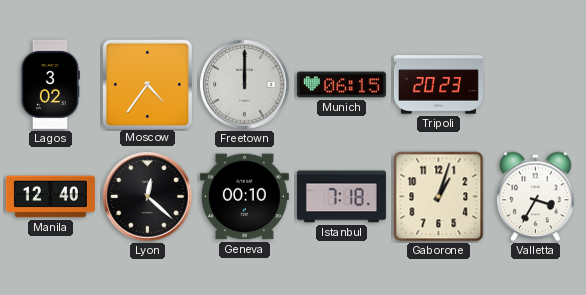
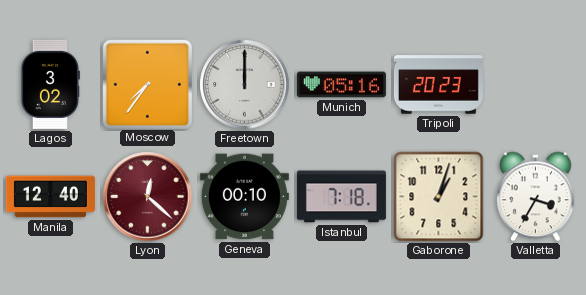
Moscow: 4:36 -> 7:36 (147, 84)
Munich: 06:15 -> 05:16 (341, 85)
Lyon dial: black -> burgundy (148, 197)
